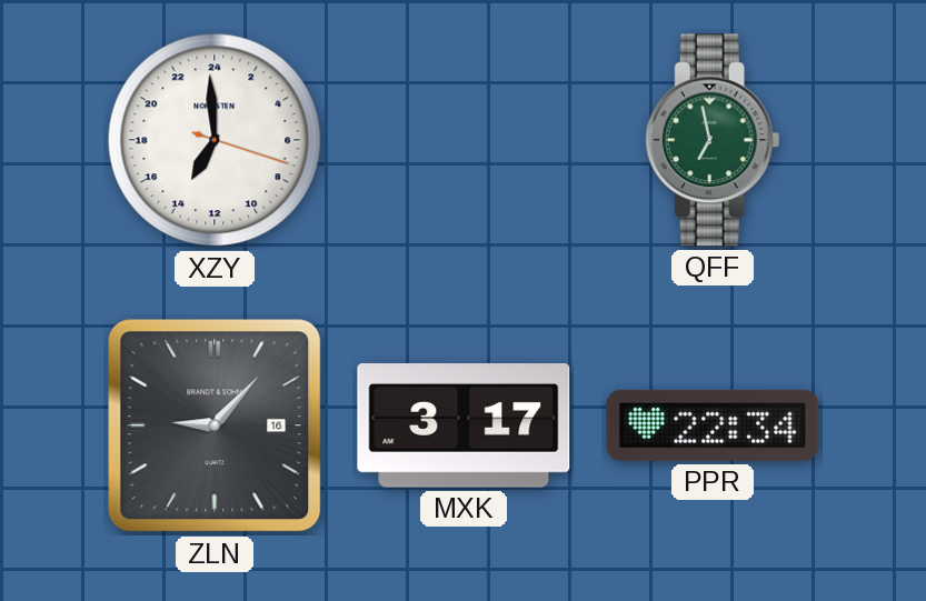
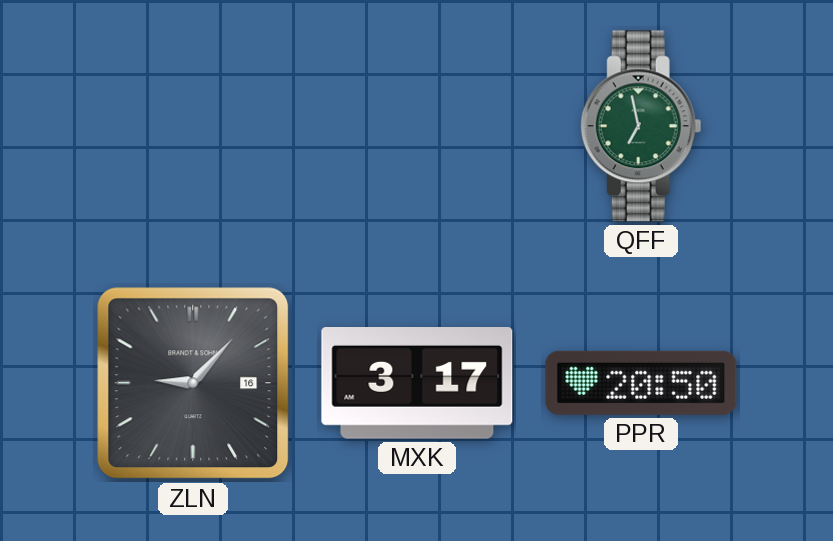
XZY: 13:59 -> none (215, 140)
PPR: 22:34 -> 20:50 (641, 383)
